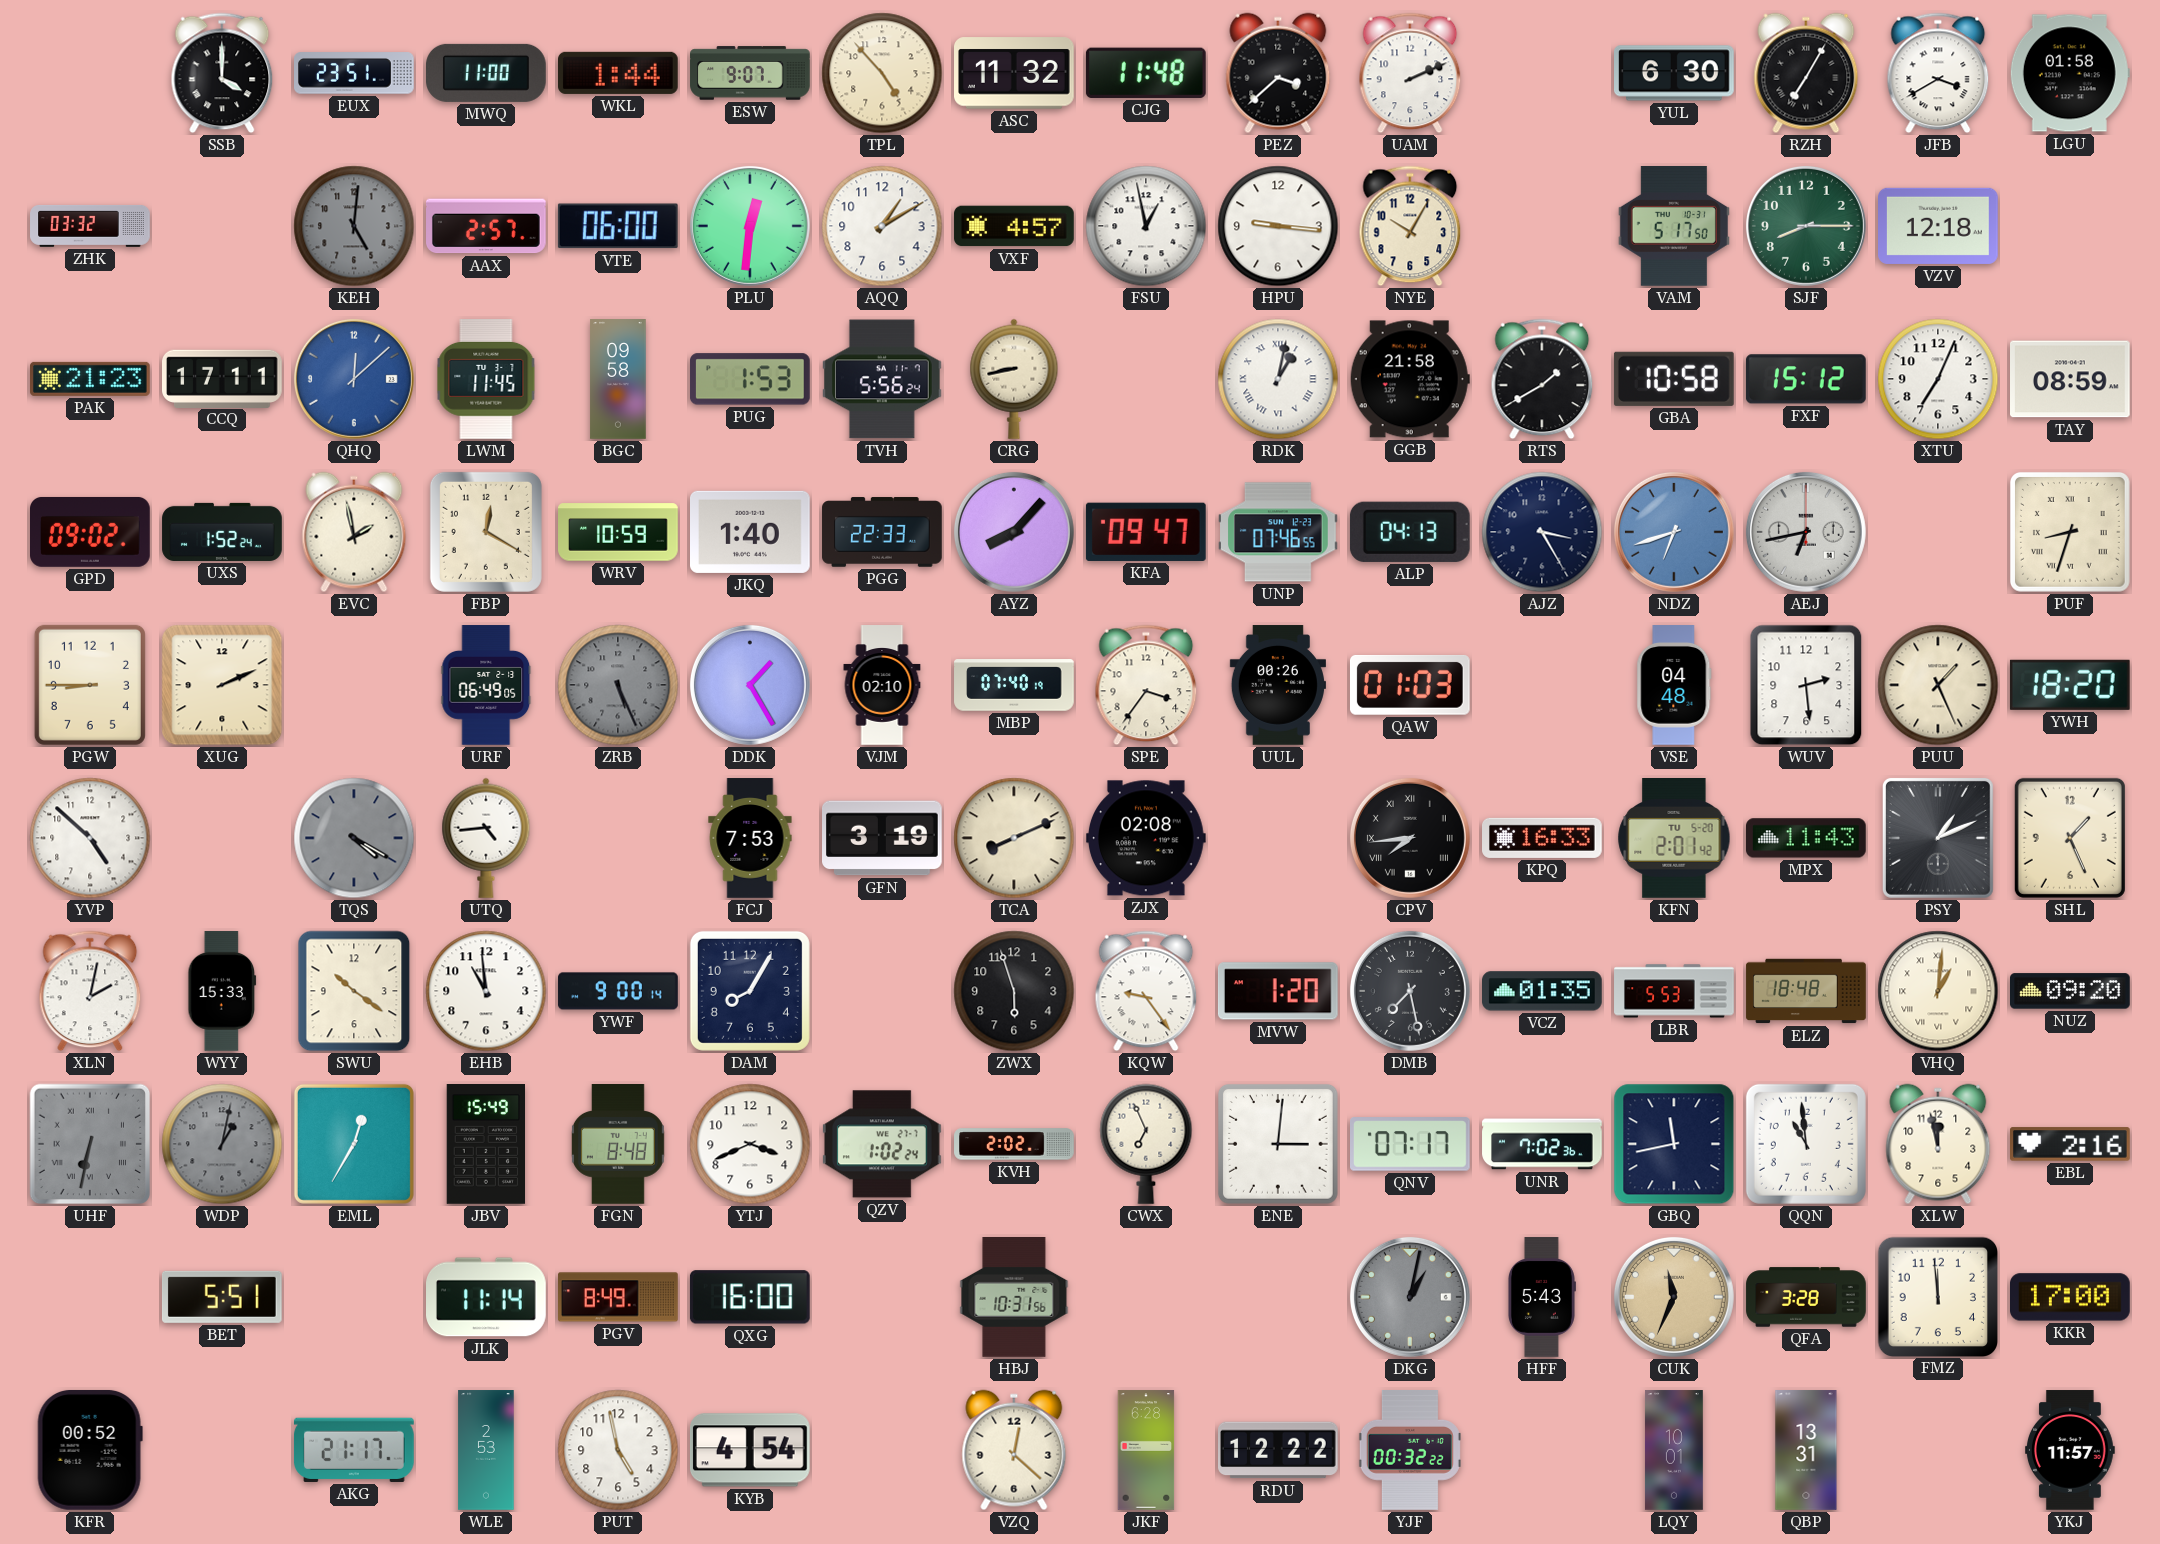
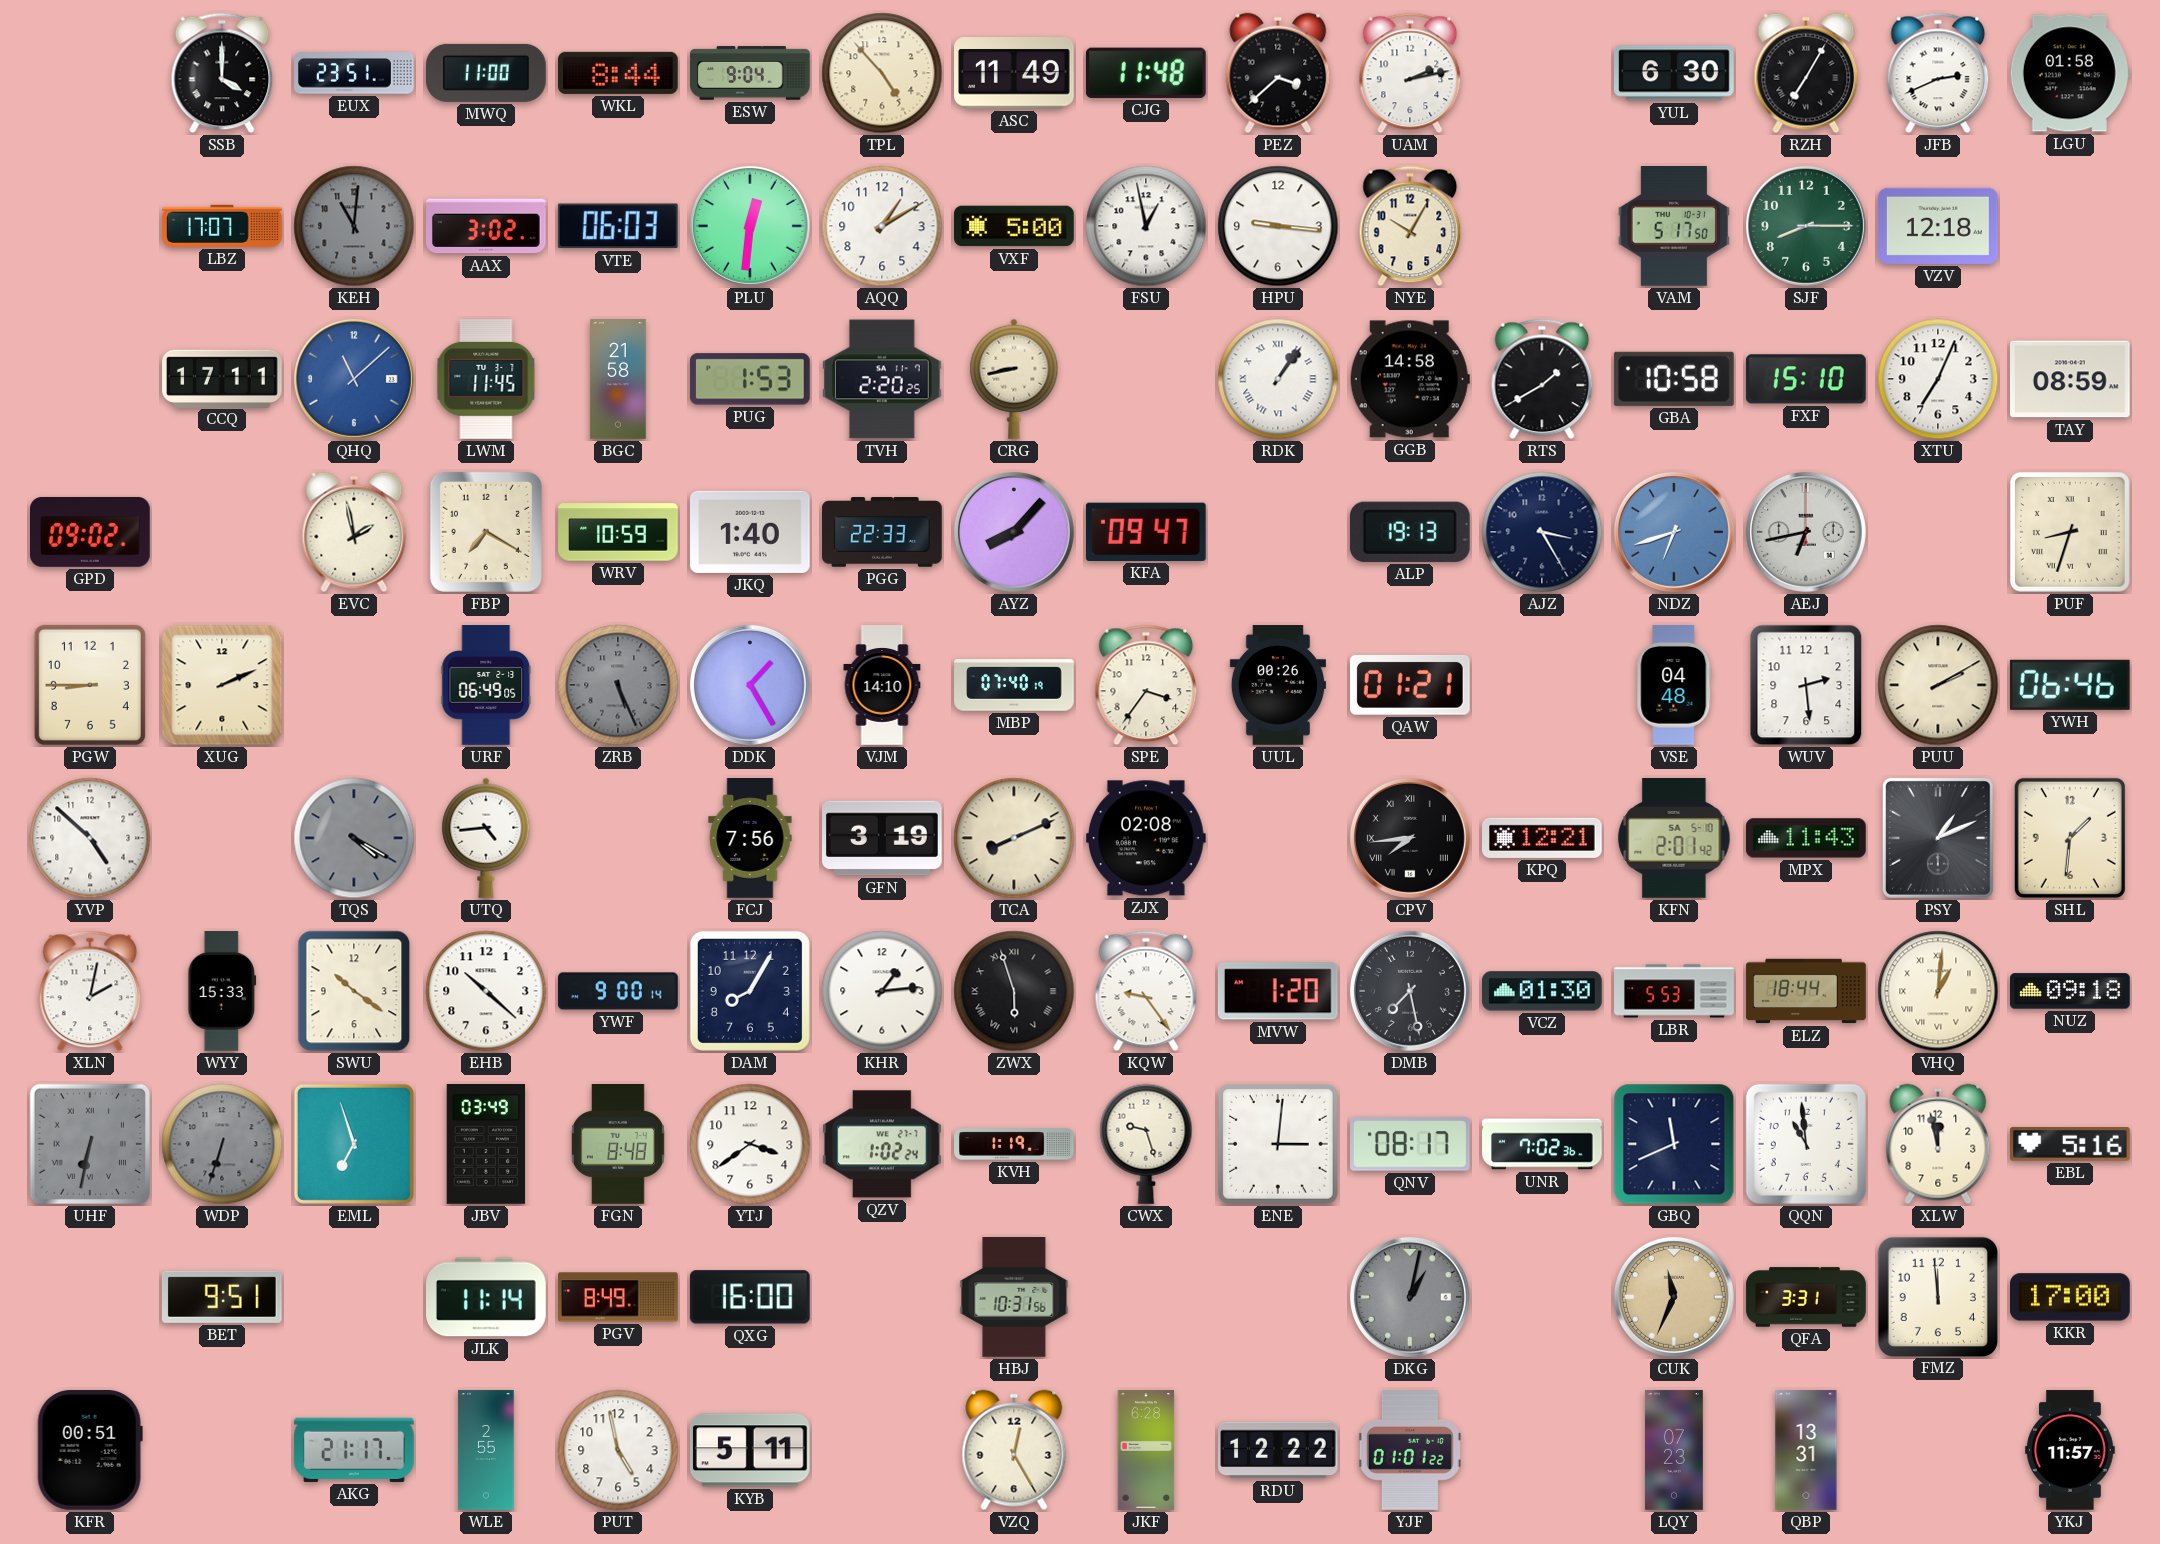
WKL: 1:44 -> 8:44 (619, 73)
ESW: 9:07 -> 9:04 (750, 73)
ASC: 11:32 -> 11:49 (1015, 73)
UAM: 2:11 -> 2:13 (1410, 73)
JFB: 3:40 -> 2:41 (1938, 73)
ZHK: 03:32 -> none (90, 226)
LBZ: none -> 17:07 (223, 226)
KEH: 5:01 -> 11:01 (354, 226)
AAX: 2:57 -> 3:02 (487, 226)
VTE: 06:00 -> 06:03 (618, 226)
VXF: 4:57 -> 5:00 (1014, 226)
PAK: 21:23 -> none (91, 379)
QHQ: 12:08 -> 11:08 (354, 379)
BGC: 09:58 -> 21:58 (618, 379)
TVH: 5:56 -> 2:20 (883, 379)
RDK: 1:02 -> 1:06 (1278, 379)
GGB: 21:58 -> 14:58 (1410, 379)
FXF: 15:12 -> 15:10 (1806, 379)
UXS: 1:52 -> none (222, 532)
FBP: 12:20 -> 7:20 (486, 532)
UNP: 07:46 -> none (1279, 532)
ALP: 04:13 -> 19:13 (1410, 532)
VJM: 02:10 -> 14:10 (882, 685)
QAW: 01:03 -> 01:21 (1410, 685)
PUU: 1:26 -> 2:10 (1938, 685)
YWH: 18:20 -> 06:46 (2070, 685)
FCJ: 7:53 -> 7:56 (750, 838)
KPQ: 16:33 -> 12:21 (1543, 838)
KFN date: TU 5-20 -> SA 5-10 (1674, 839)
SHL: 1:26 -> 1:31 (2070, 838)
EHB: 10:59 -> 10:22 (486, 991)
KHR: none -> 1:14 (882, 991)
ZWX numerals: Arabic -> Roman (1014, 991)
VCZ: 01:35 -> 01:30 (1543, 991)
ELZ: 18:48 -> 18:44 (1806, 991)
NUZ: 09:20 -> 09:18 (2071, 991)
WDP: 1:02 -> 6:33 (222, 1144)
EML: 12:35 -> 6:57 (354, 1144)
JBV: 15:49 -> 03:49 (486, 1145)
YTJ: 3:41 -> 3:39 (750, 1144)
KVH: 2:02 -> 1:19 (1014, 1144)
CWX: 6:56 -> 9:27 (1146, 1144)
QNV: 07:17 -> 08:17 (1411, 1144)
GBQ: 11:43 -> 11:41 (1674, 1144)
EBL: 2:16 -> 5:16 (2071, 1144)
BET: 5:51 -> 9:51 (222, 1297)
HFF: 5:43 -> none (1541, 1297)
QFA: 3:28 -> 3:31 (1806, 1297)
KFR: 00:52 -> 00:51 (90, 1450)
WLE: 2:53 -> 2:55 (486, 1450)
KYB: 4:54 -> 5:11 (750, 1450)
VZQ: 12:22 -> 12:25 (1014, 1450)
YJF: 00:32 -> 01:01 (1410, 1451)
LQY: 10:01 -> 07:23 (1674, 1450)
